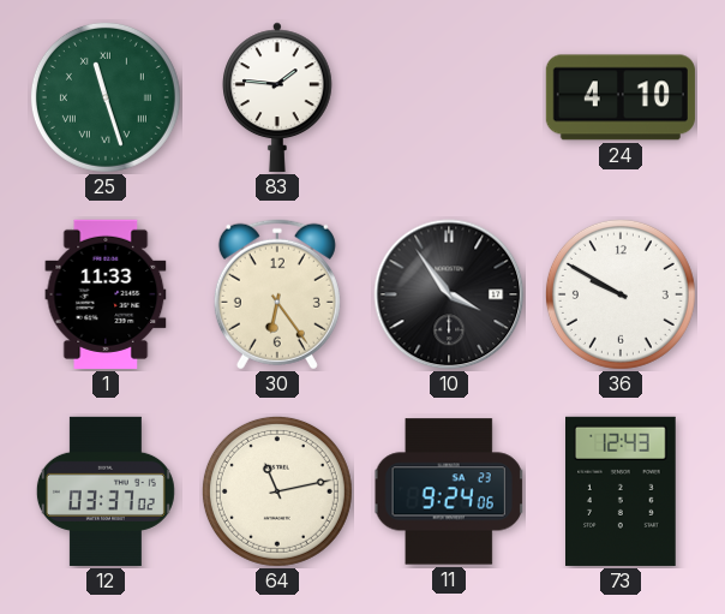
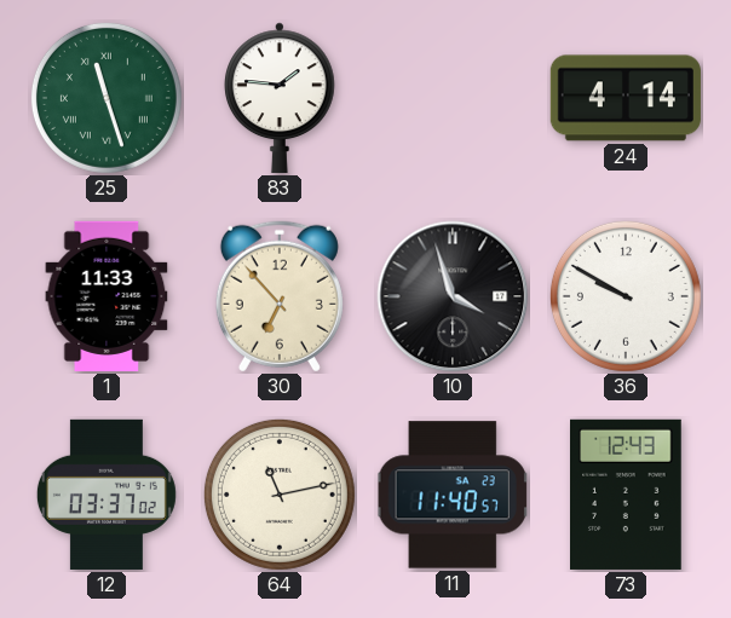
24: 4:10 -> 4:14 (626, 98)
30: 6:24 -> 6:53 (280, 296)
10: 3:54 -> 3:57 (453, 296)
11: 9:24 -> 11:40 (453, 495)
